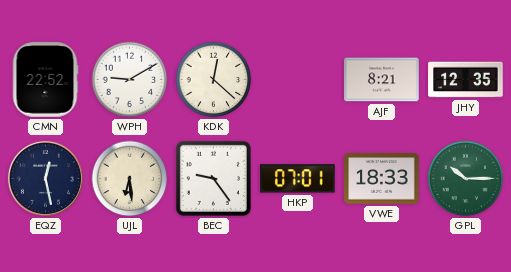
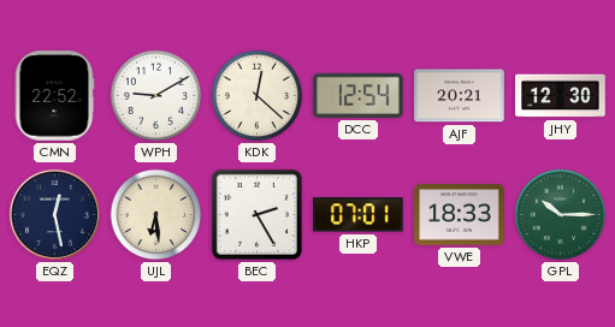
DCC: none -> 12:54 (359, 95)
AJF: 8:21 -> 20:21 (460, 96)
JHY: 12:35 -> 12:30 (561, 96)
BEC: 9:24 -> 2:25 (256, 214)
